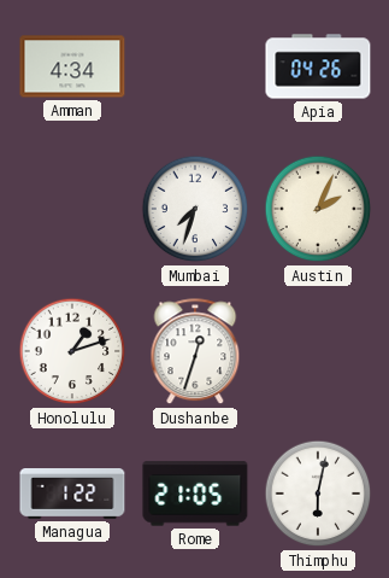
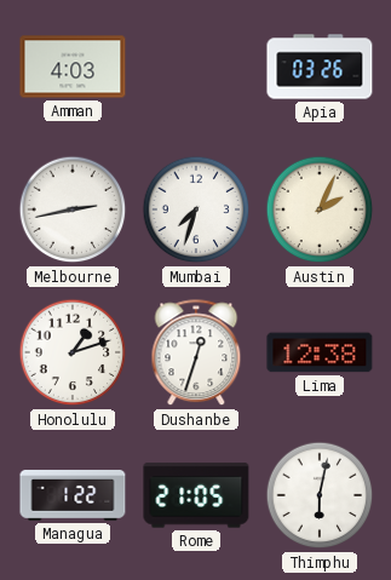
Amman: 4:34 -> 4:03 (73, 67)
Apia: 04:26 -> 03:26 (320, 67)
Melbourne: none -> 2:43 (73, 209)
Lima: none -> 12:38 (320, 352)
